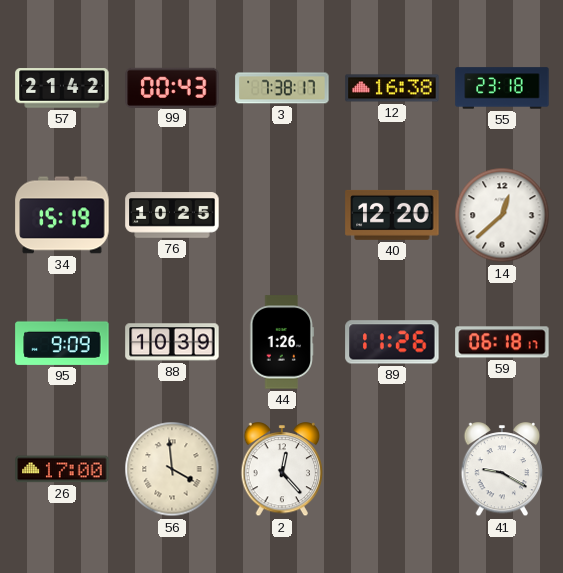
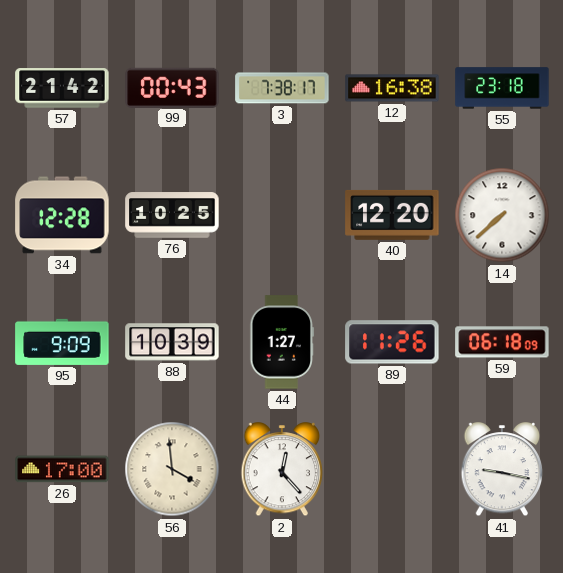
34: 15:19 -> 12:28 (62, 215)
14: 12:38 -> 7:38 (502, 215)
44: 1:26 -> 1:27 (282, 342)
59: 06:18:17 -> 06:18:09 (502, 342)
41: 9:20 -> 9:17 (502, 470)
